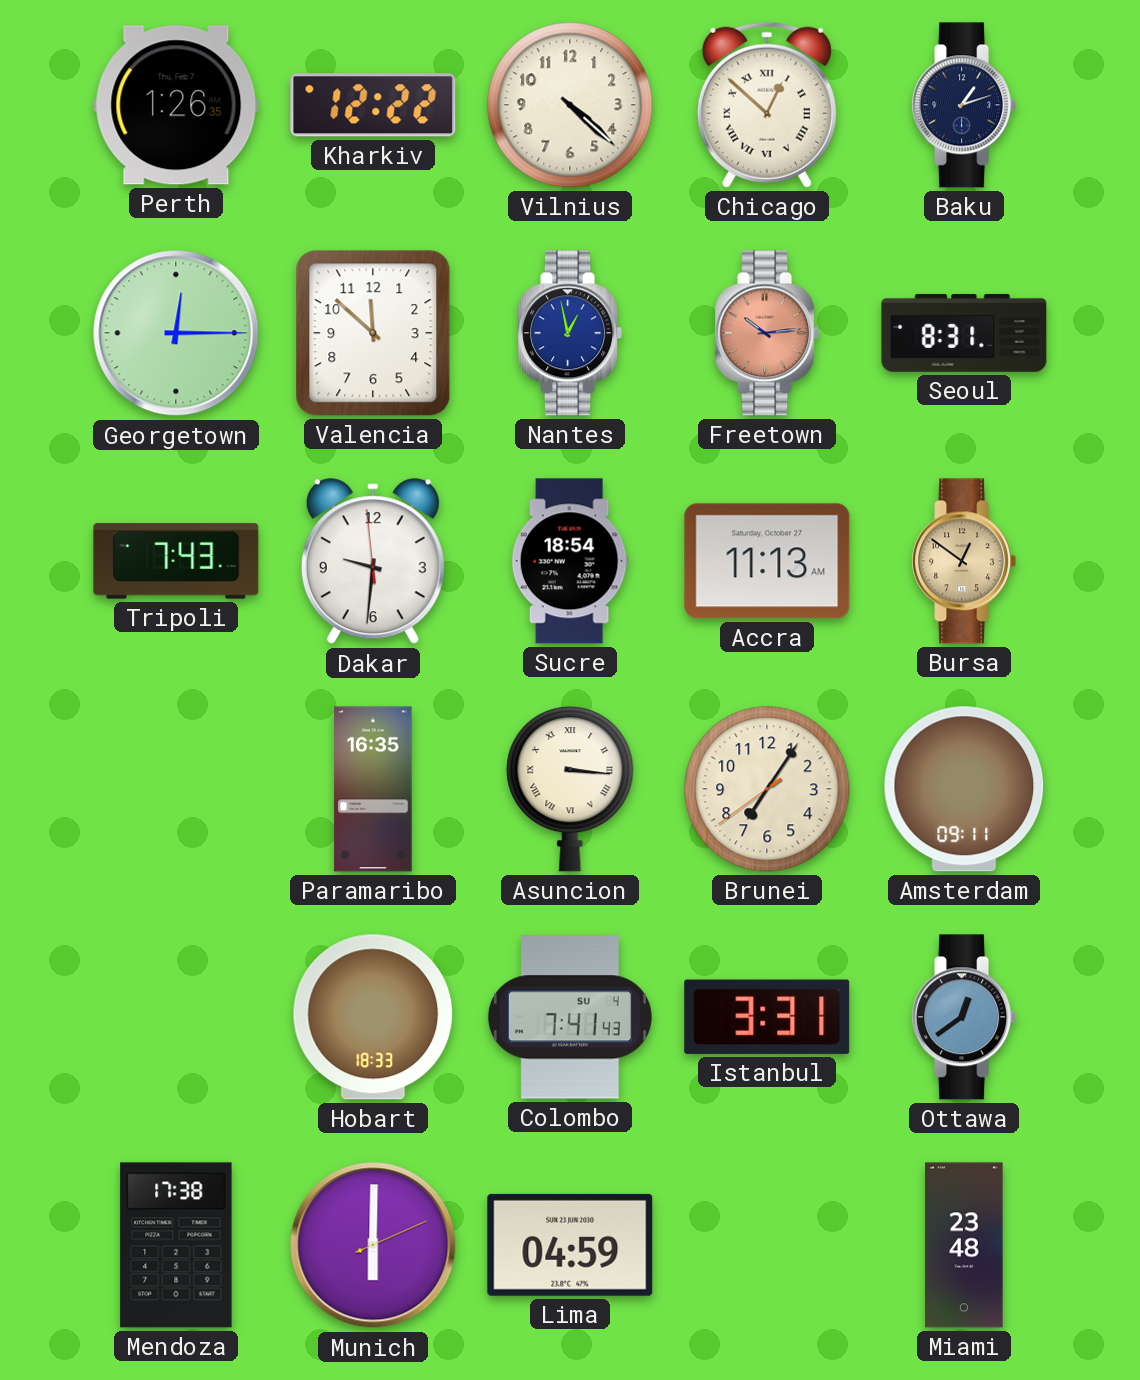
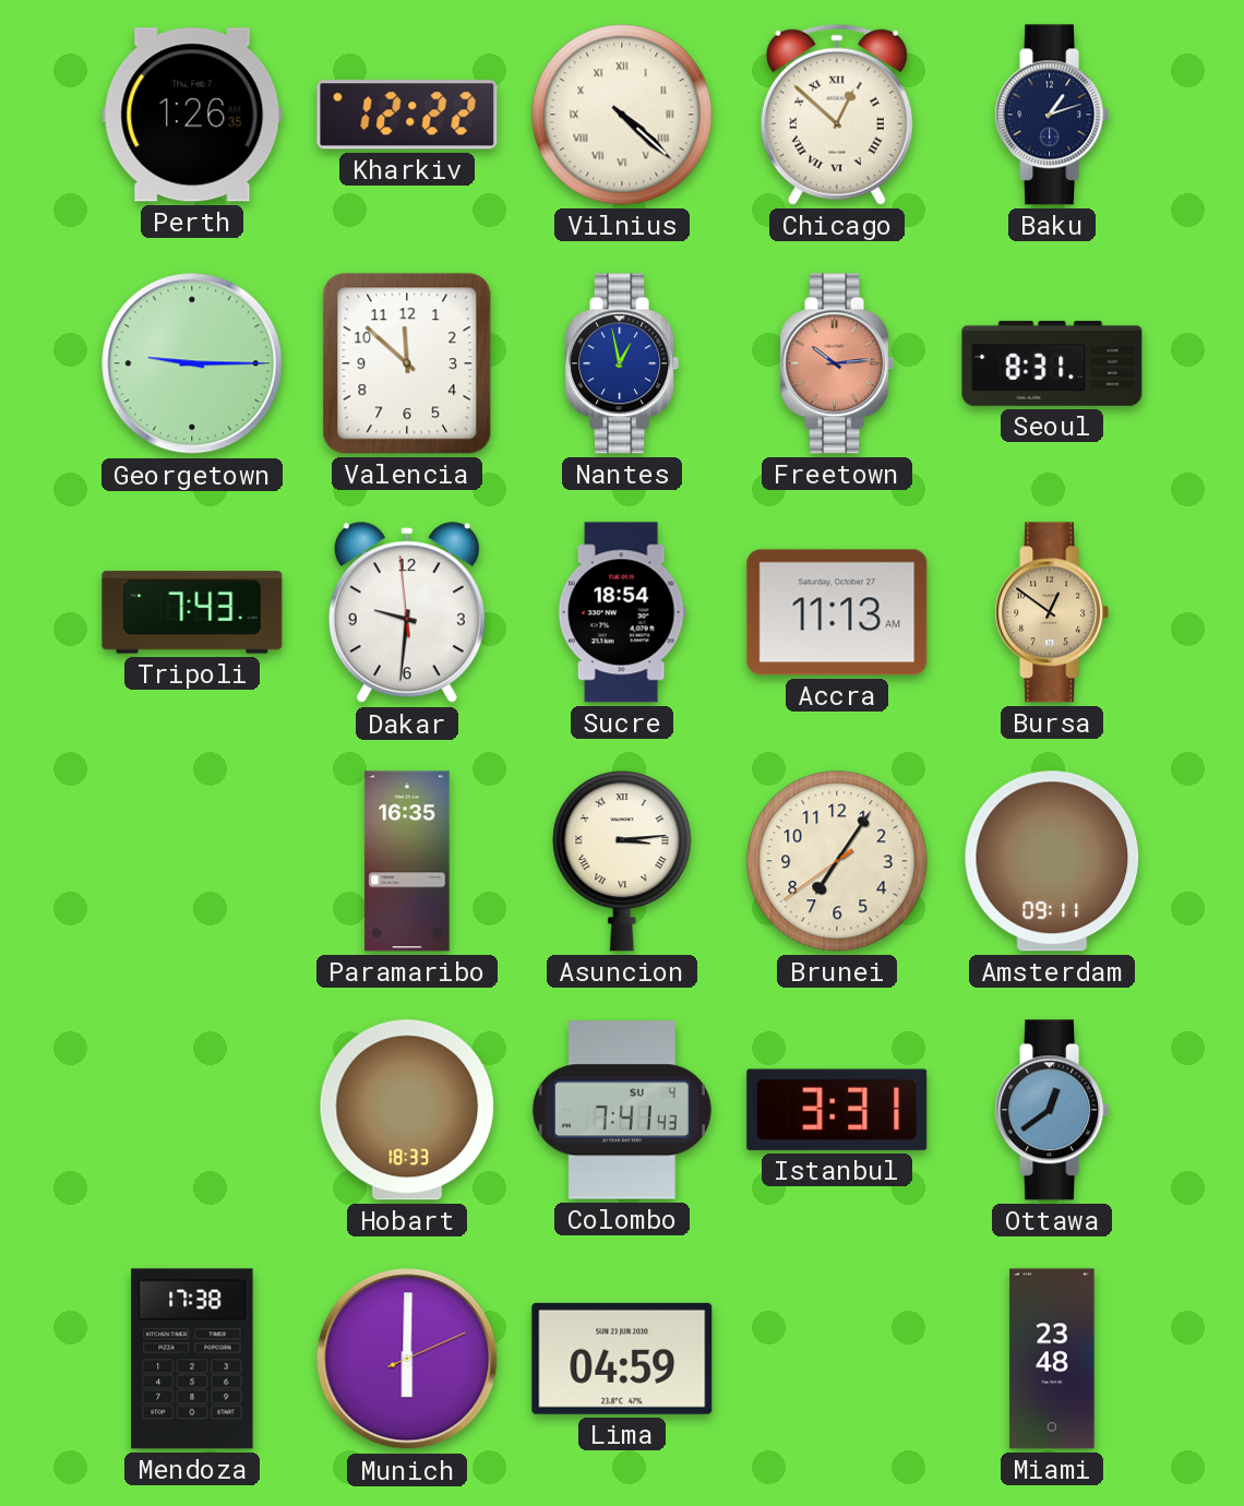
Vilnius numerals: Arabic -> Roman (622, 115)
Georgetown: 12:15 -> 9:15 (192, 363)
Asuncion: 3:16 -> 3:14 (622, 861)
